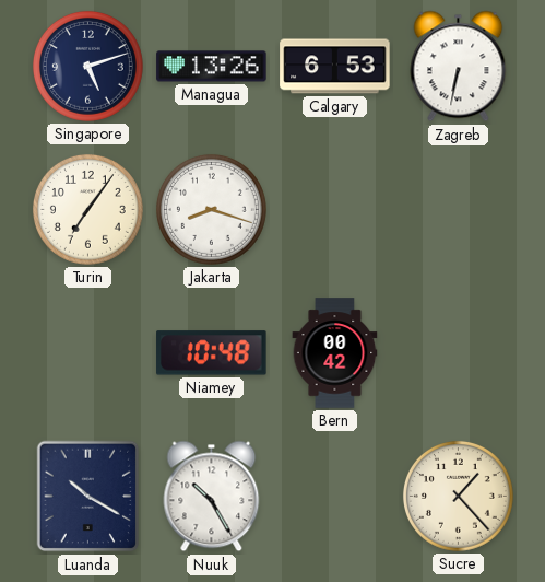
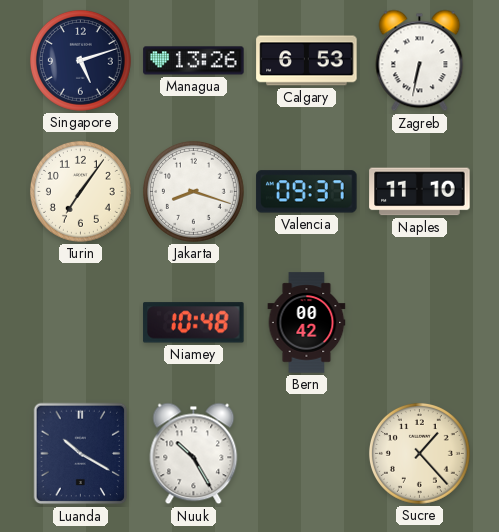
Valencia: none -> 09:37 (307, 192)
Naples: none -> 11:10 (420, 192)
